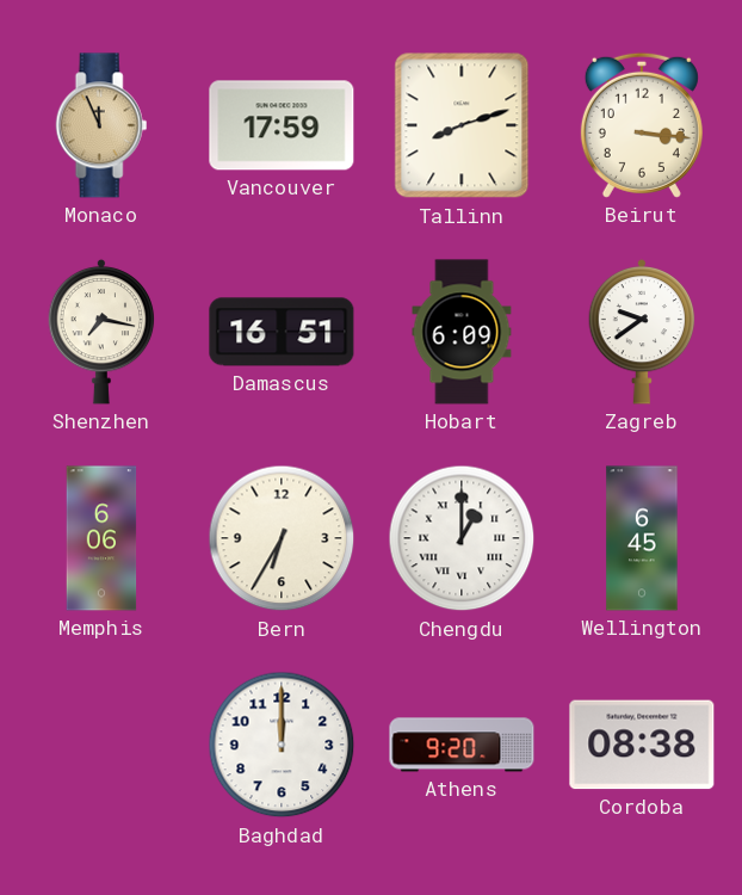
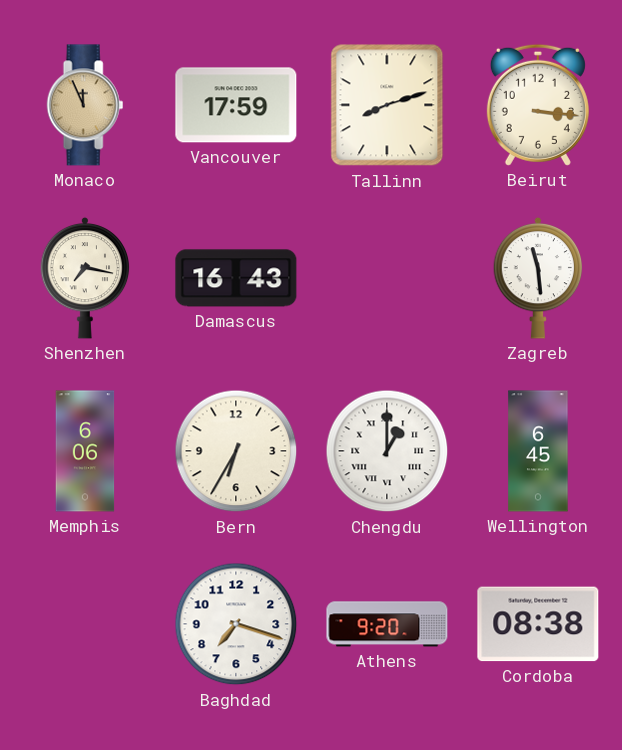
Damascus: 16:51 -> 16:43 (236, 278)
Hobart: 6:09 -> none (462, 332)
Zagreb: 9:39 -> 11:29 (538, 278)
Baghdad: 12:00 -> 7:18 (236, 624)
